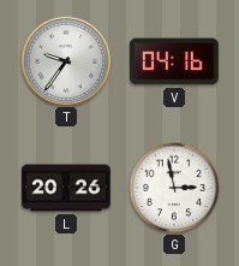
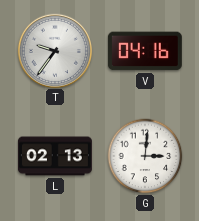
L: 20:26 -> 02:13 (55, 156)
G: 2:58 -> 3:01 (145, 156)
